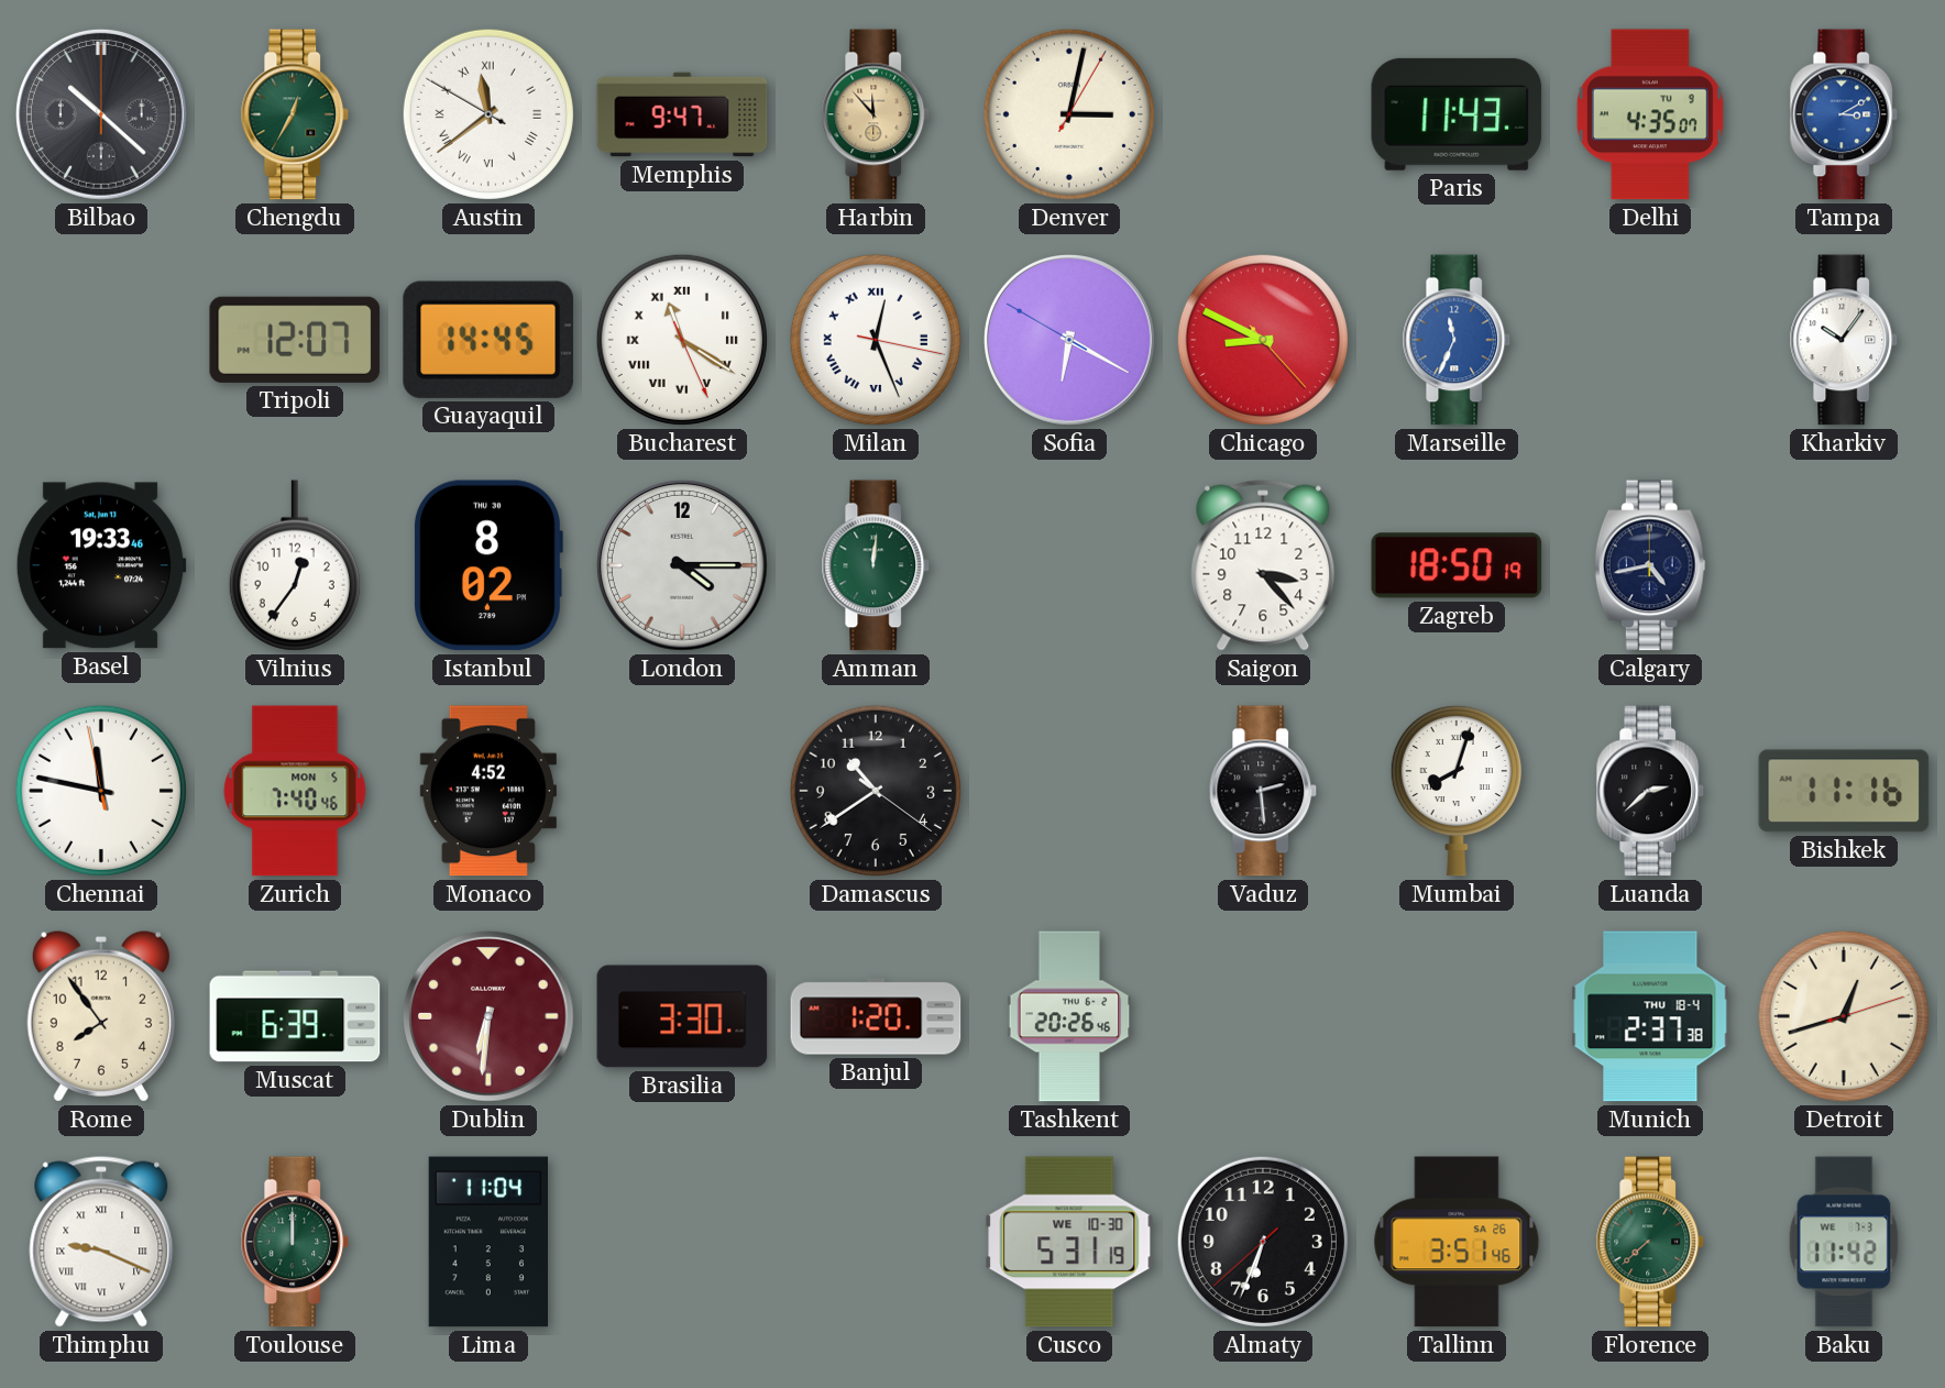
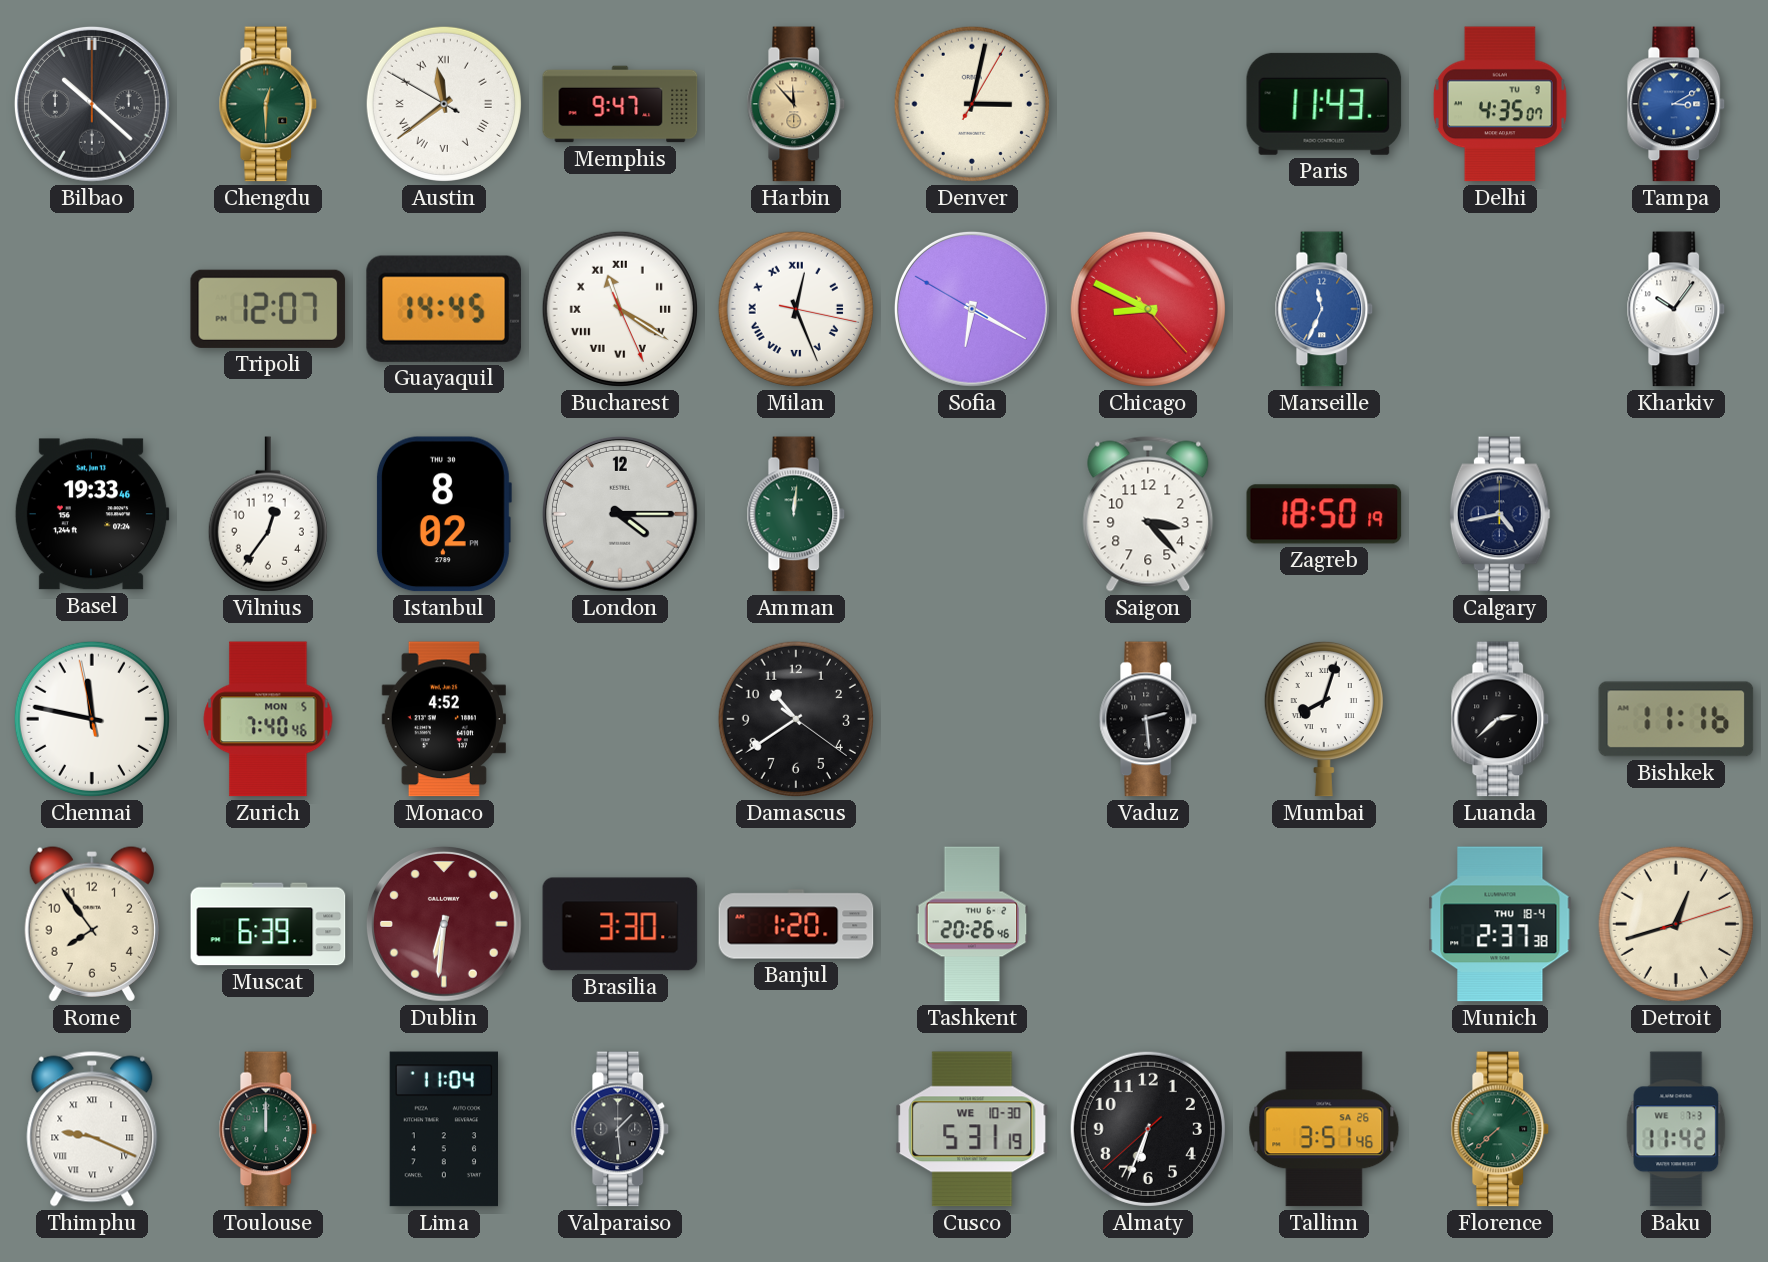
Chengdu: 12:35 -> 12:30 (268, 104)
Valparaiso: none -> 1:29 (620, 1129)
